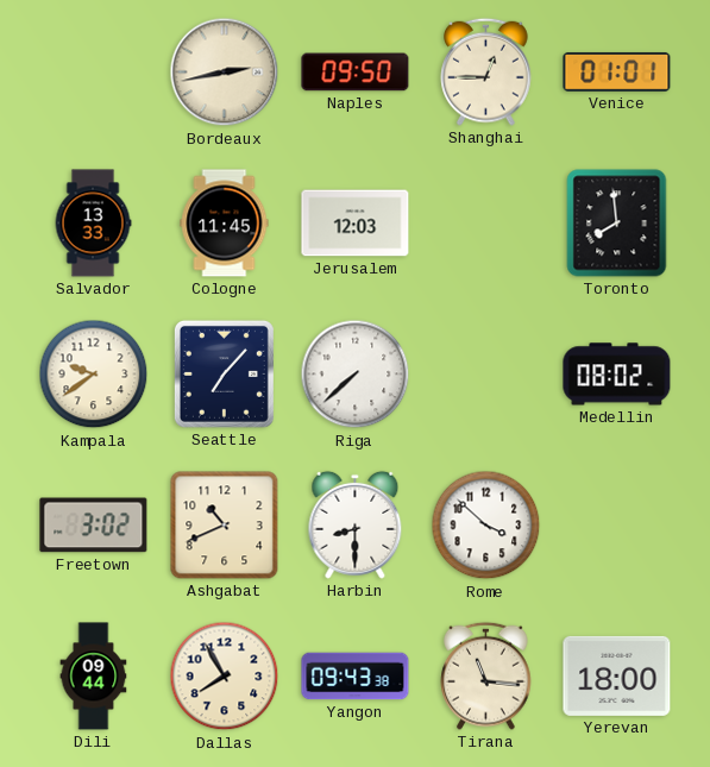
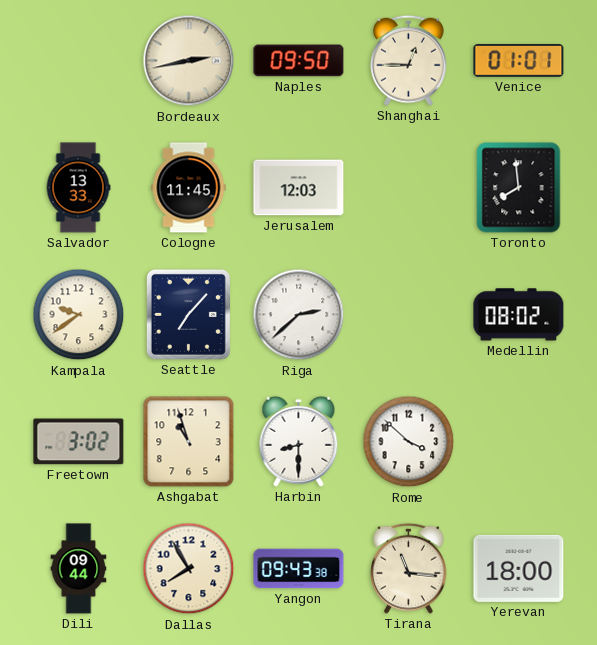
Riga: 7:38 -> 2:38 (299, 315)
Ashgabat: 10:41 -> 10:57 (189, 442)
